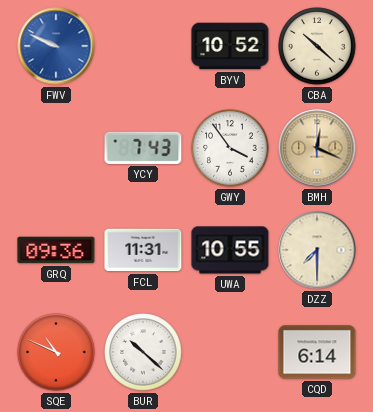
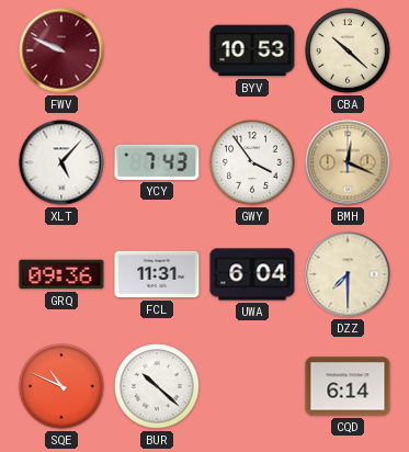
FWV dial: blue -> burgundy (61, 50)
BYV: 10:52 -> 10:53 (252, 50)
XLT: none -> 5:07 (61, 162)
UWA: 10:55 -> 6:04 (252, 274)
